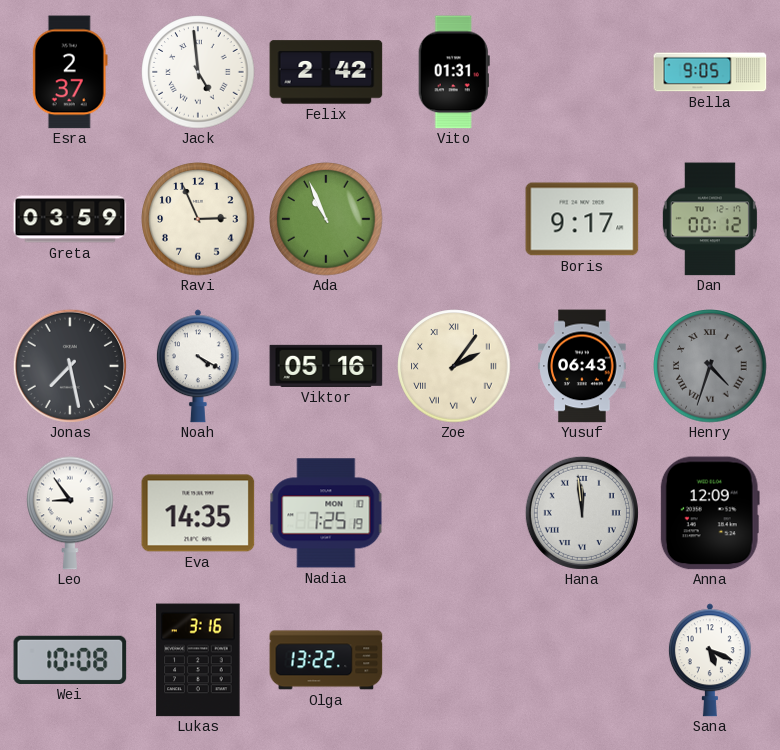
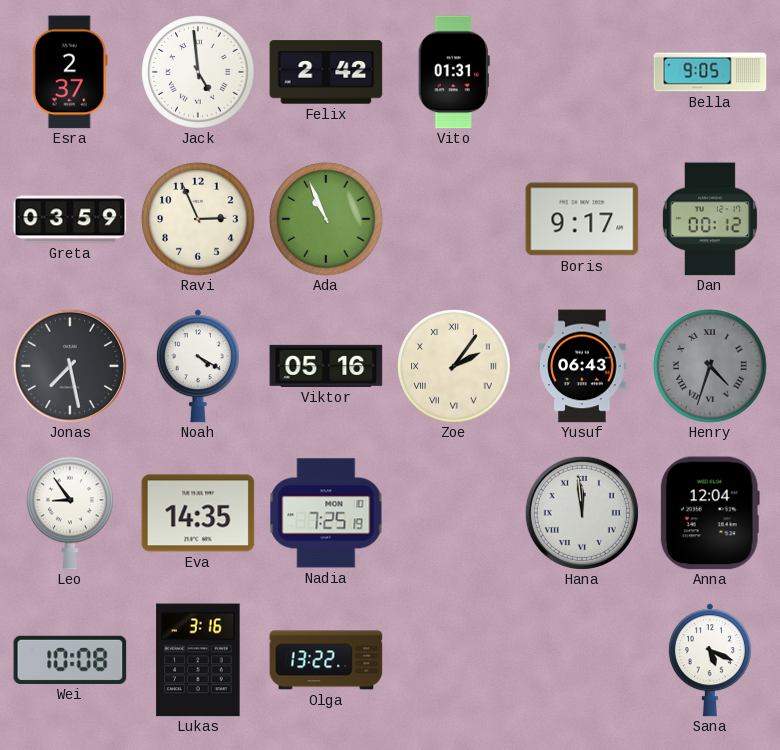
Anna: 12:09 -> 12:04 (710, 513)
